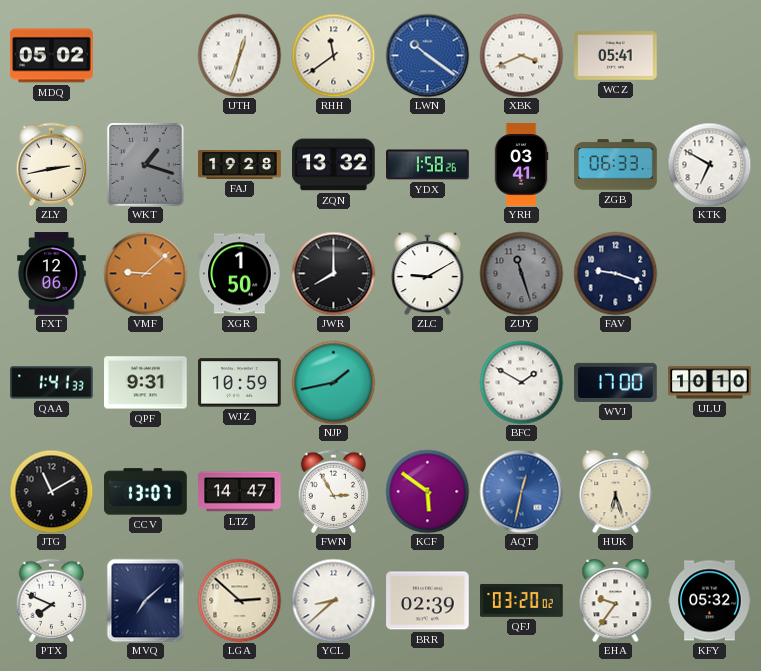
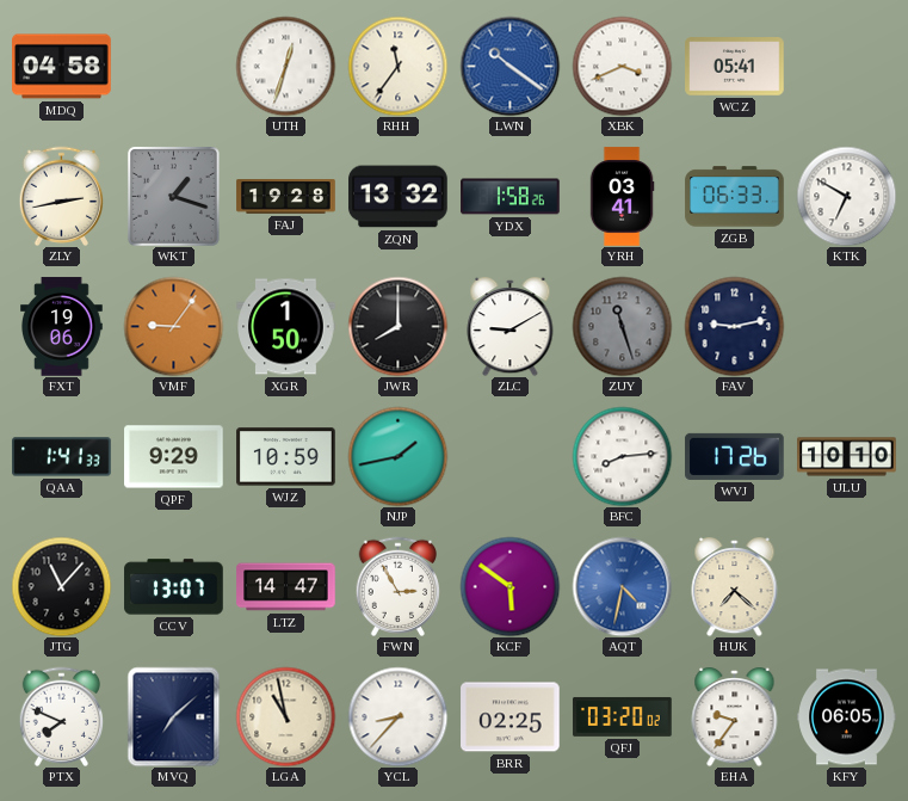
MDQ: 05:02 -> 04:58 (62, 67)
RHH: 11:39 -> 11:36 (397, 66)
FXT: 12:06 -> 19:06 (62, 327)
VMF: 9:08 -> 9:06 (173, 326)
FAV: 9:18 -> 9:13 (734, 326)
QPF: 9:31 -> 9:29 (174, 457)
BFC: 1:50 -> 8:14 (622, 456)
WVJ: 17:00 -> 17:26 (735, 456)
JTG: 11:10 -> 11:07 (61, 586)
AQT: 12:32 -> 4:32 (622, 586)
HUK: 6:27 -> 7:22 (735, 587)
LGA: 2:52 -> 10:58 (285, 716)
YCL: 8:38 -> 8:37 (397, 716)
BRR: 02:39 -> 02:25 (511, 717)
KFY: 05:32 -> 06:05 (847, 717)
